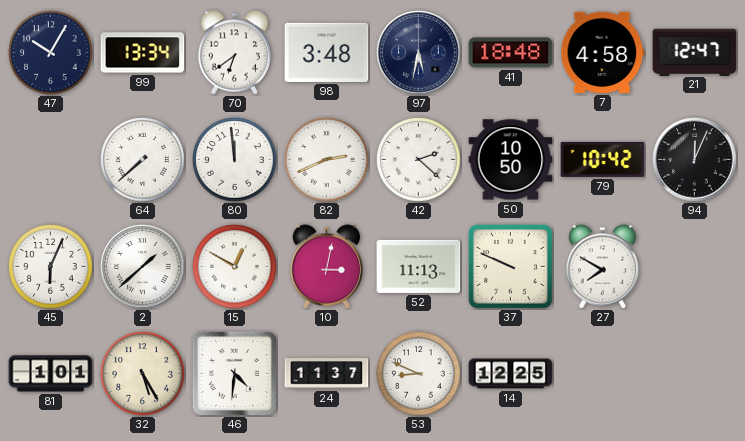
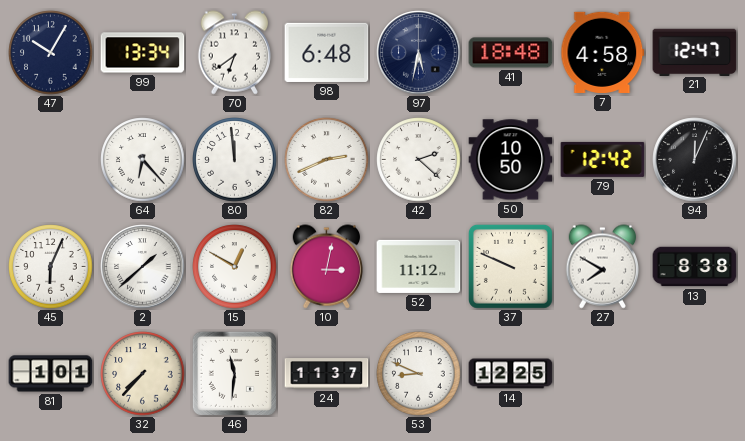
98: 3:48 -> 6:48 (327, 52)
64: 7:38 -> 6:23 (143, 160)
79: 10:42 -> 12:42 (603, 159)
52: 11:13 -> 11:12 (419, 266)
13: none -> 8:38 (695, 267)
32: 5:25 -> 7:37 (143, 374)
46: 4:31 -> 11:31 (234, 373)
